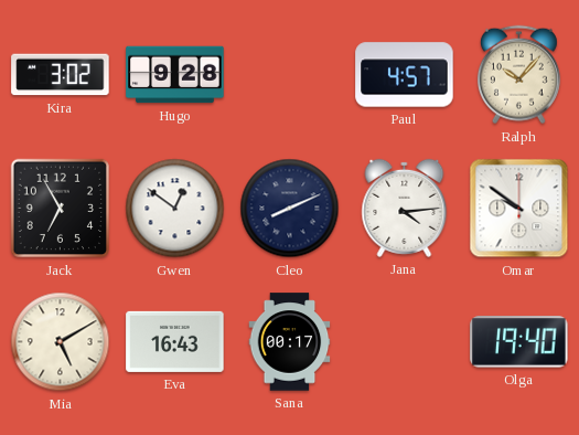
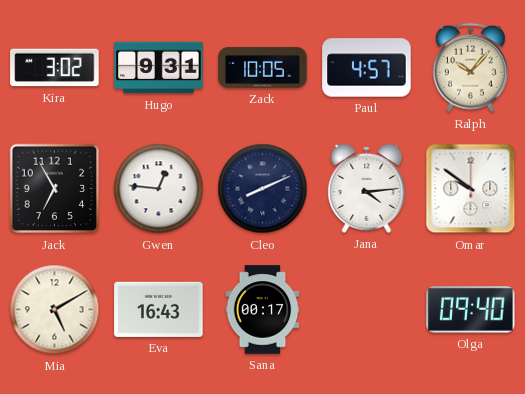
Hugo: 9:28 -> 9:31 (159, 68)
Zack: none -> 10:05 (263, 68)
Gwen: 12:51 -> 12:46 (159, 189)
Olga: 19:40 -> 09:40 (471, 310)
